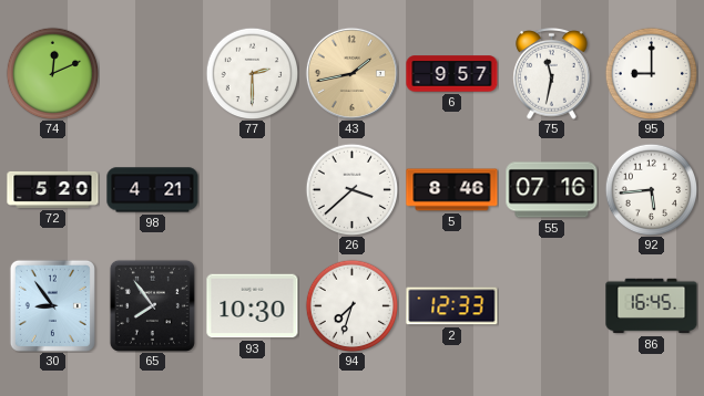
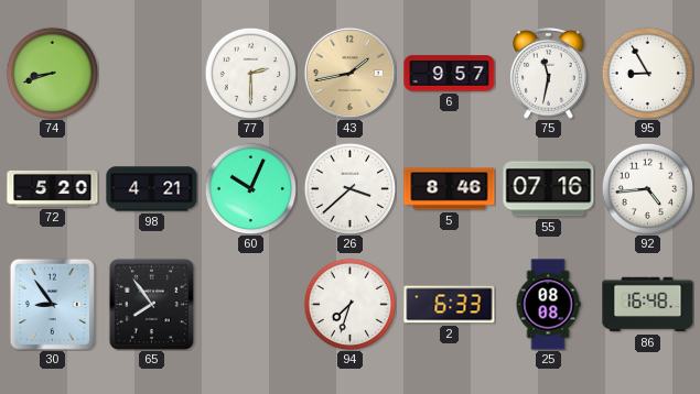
74: 12:11 -> 8:42 (52, 73)
95: 9:00 -> 8:55 (647, 73)
60: none -> 10:04 (250, 188)
92: 5:44 -> 4:44 (647, 188)
93: 10:30 -> none (253, 306)
2: 12:33 -> 6:33 (450, 305)
25: none -> 08:08 (548, 305)
86: 16:45 -> 16:48 (648, 305)
